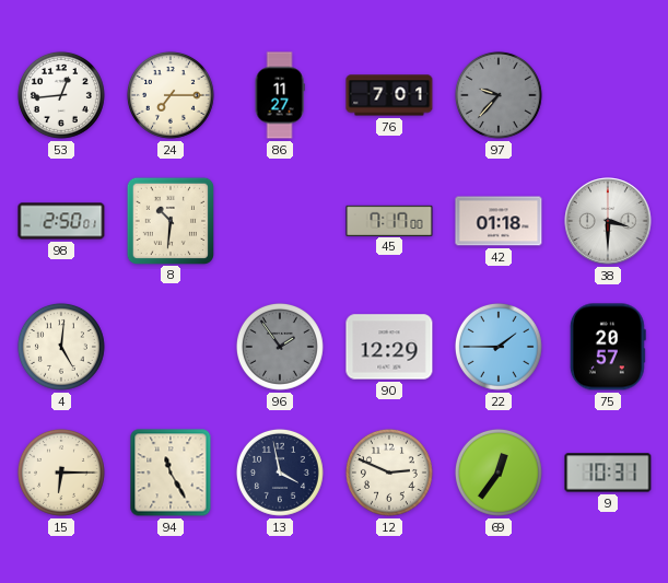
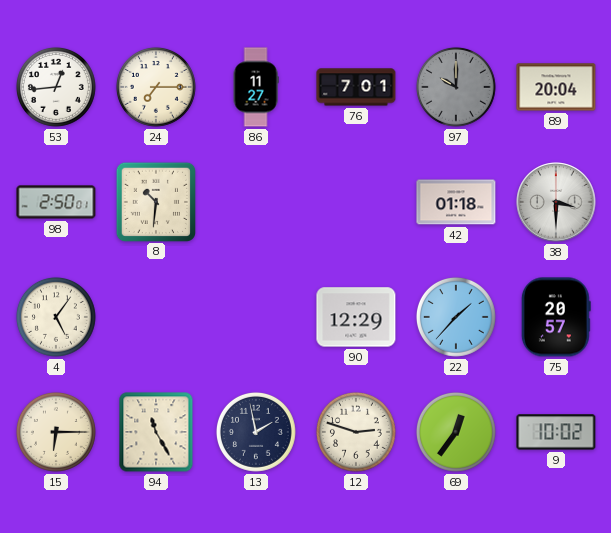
97: 9:37 -> 10:00 (456, 87)
89: none -> 20:04 (556, 87)
45: 7:17 -> none (389, 220)
4: 5:01 -> 5:06 (56, 317)
96: 1:54 -> none (280, 347)
22: 1:45 -> 1:37 (456, 317)
13: 3:58 -> 1:58 (256, 432)
12: 2:49 -> 2:48 (356, 432)
9: 10:31 -> 10:02 (556, 432)
